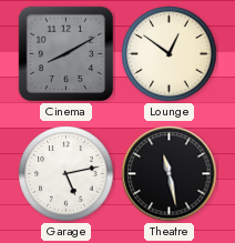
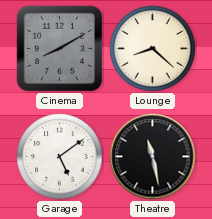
Lounge: 12:51 -> 8:22 (153, 49)
Garage: 5:13 -> 5:09 (60, 157)
